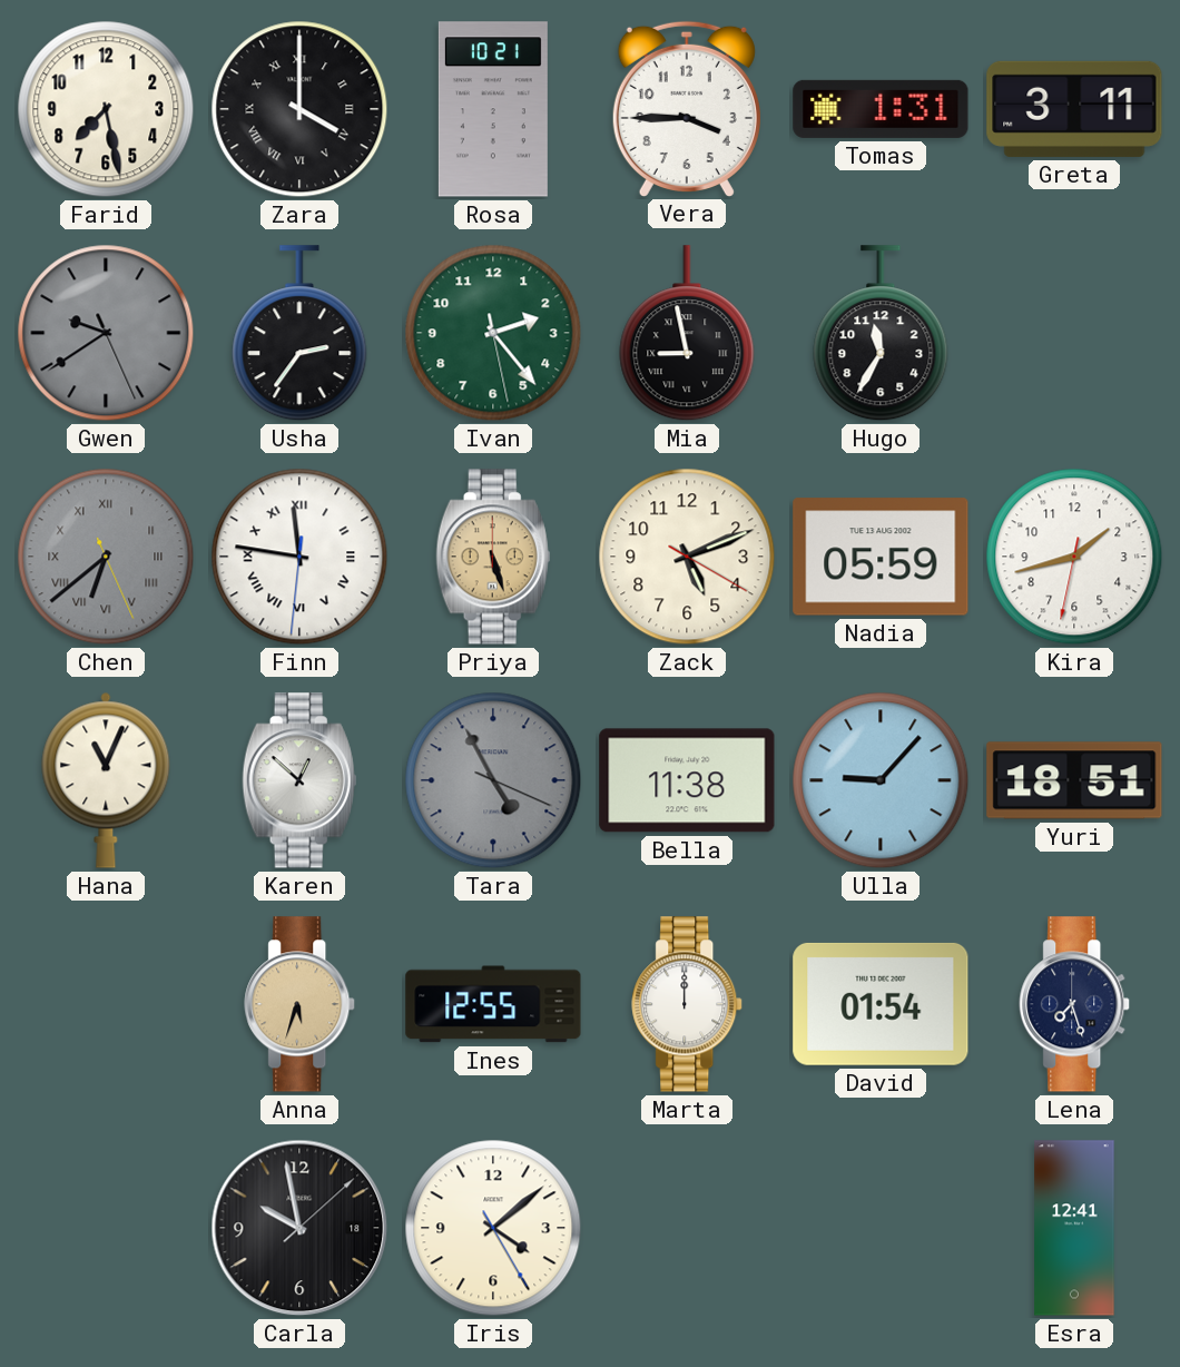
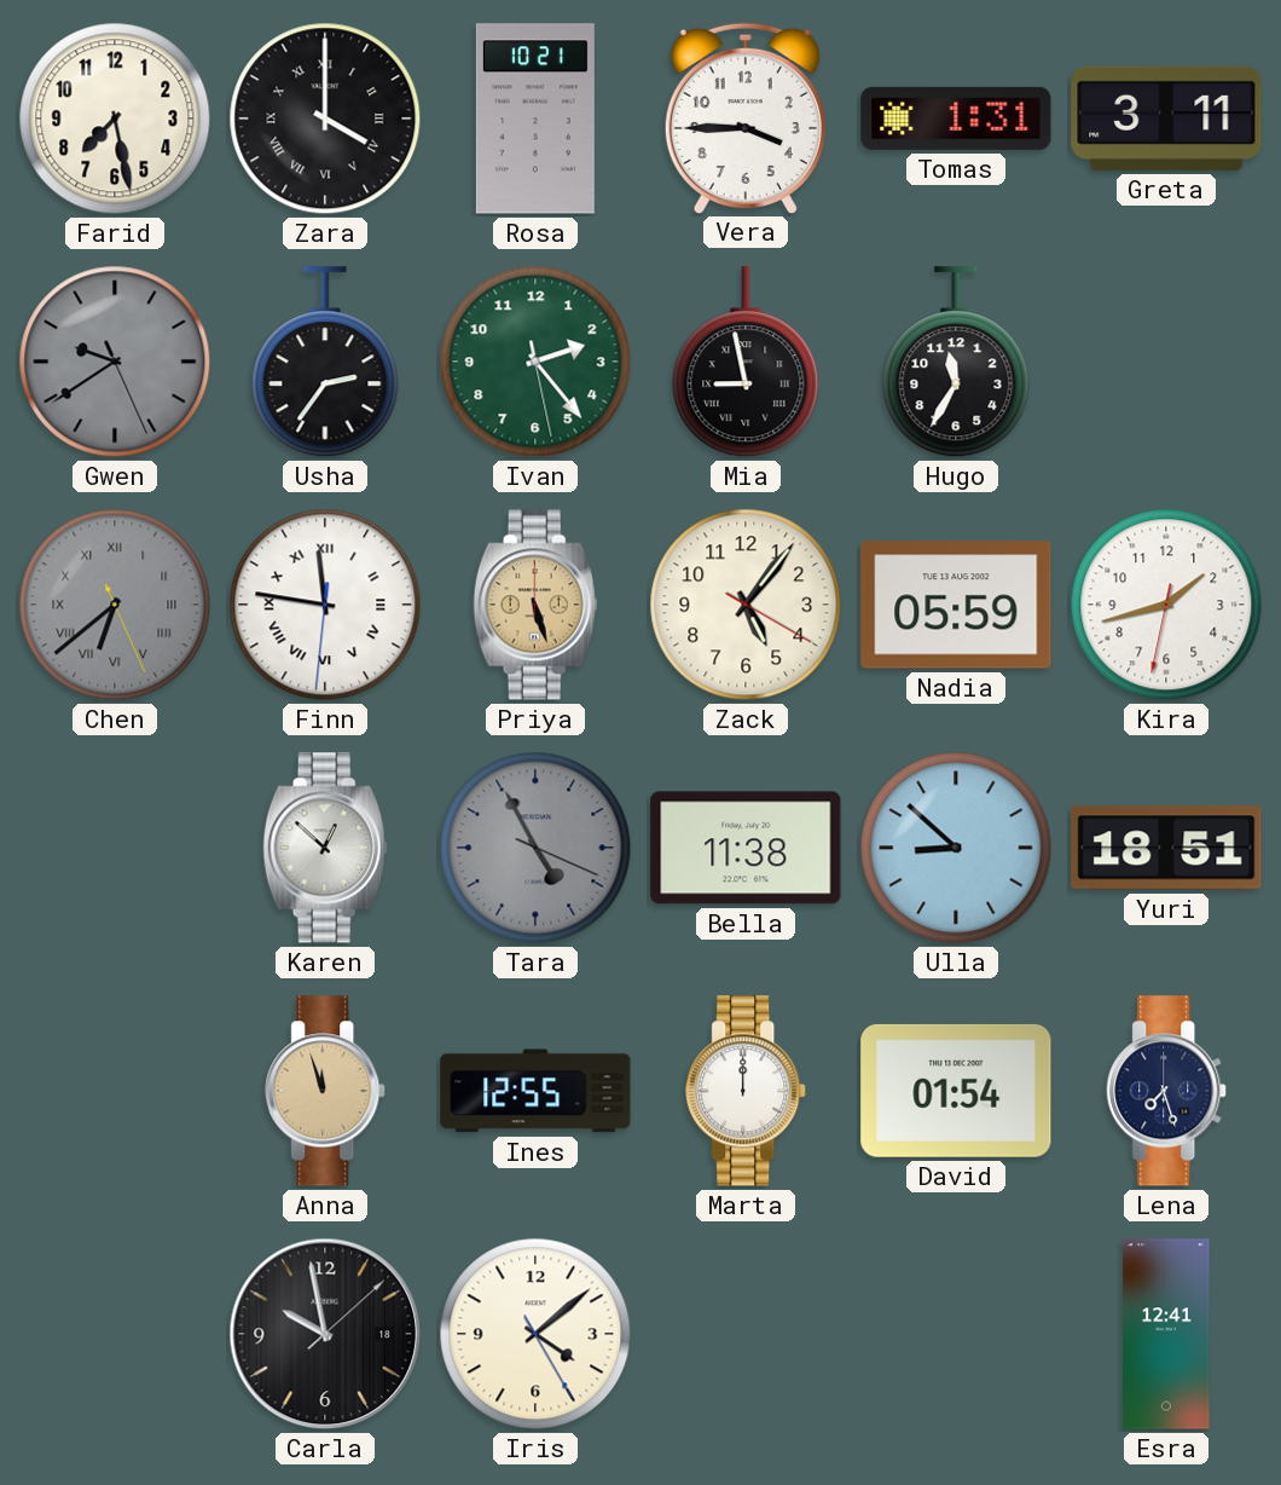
Zack: 5:11 -> 5:06 (746, 605)
Hana: 11:04 -> none (106, 780)
Ulla: 9:07 -> 8:52 (956, 848)
Anna: 5:33 -> 11:57 (326, 1091)
